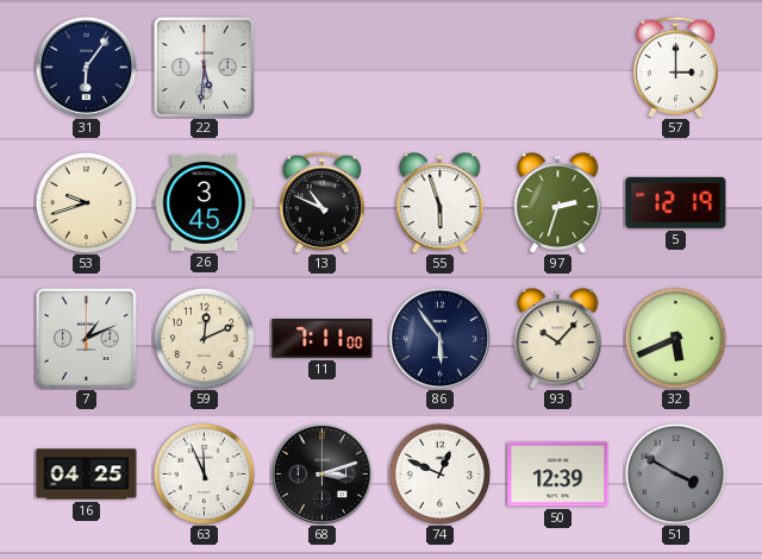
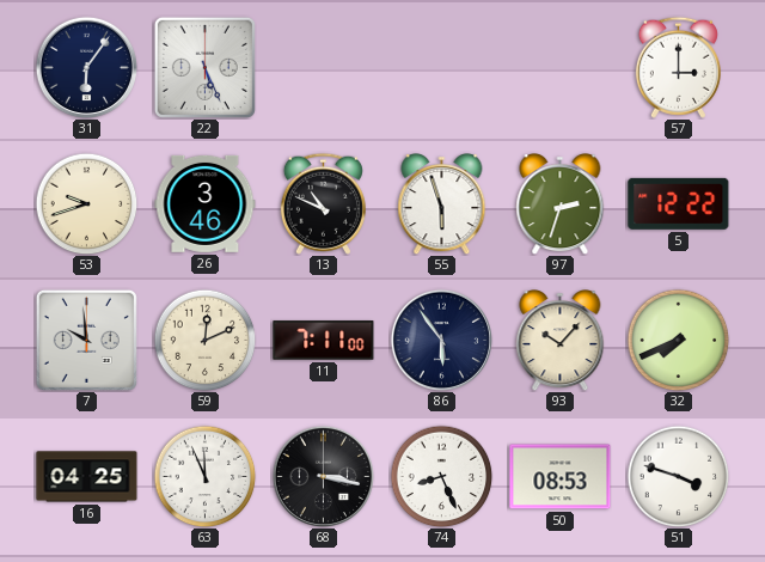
22: 5:31 -> 5:26 (204, 67)
26: 3:45 -> 3:46 (206, 203)
5: 12:19 -> 12:22 (679, 203)
7: 1:11 -> 9:59 (86, 340)
32: 5:41 -> 7:41 (678, 340)
68: 3:12 -> 3:17 (323, 476)
74: 12:49 -> 8:26 (441, 476)
50: 12:39 -> 08:53 (561, 477)
51: 3:50 -> 3:48 (678, 476)
51 dial: grey -> white (678, 476)
